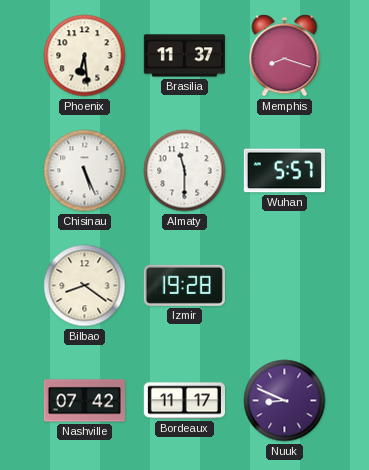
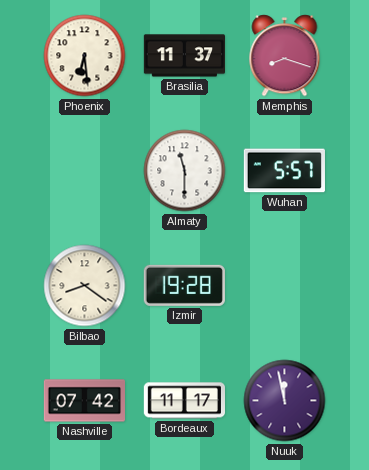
Chisinau: 5:26 -> none (85, 171)
Nuuk: 8:49 -> 11:58 (285, 401)
